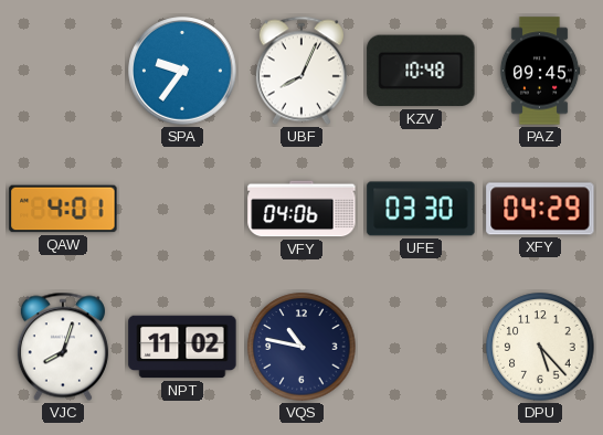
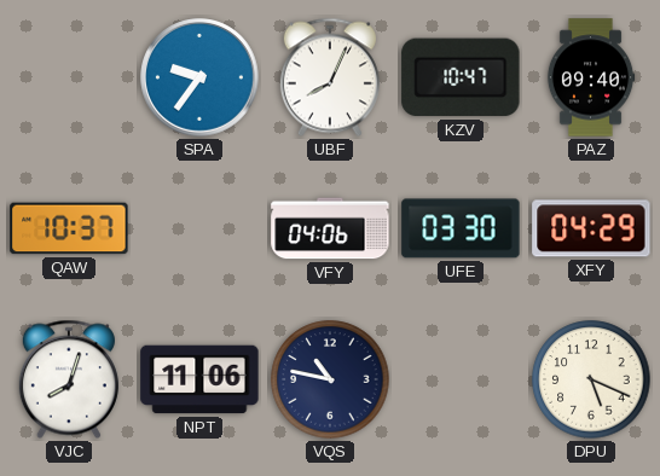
KZV: 10:48 -> 10:47 (461, 77)
PAZ: 09:45 -> 09:40 (591, 77)
QAW: 4:01 -> 10:37 (69, 228)
NPT: 11:02 -> 11:06 (199, 379)
DPU: 5:23 -> 5:19 (591, 379)
